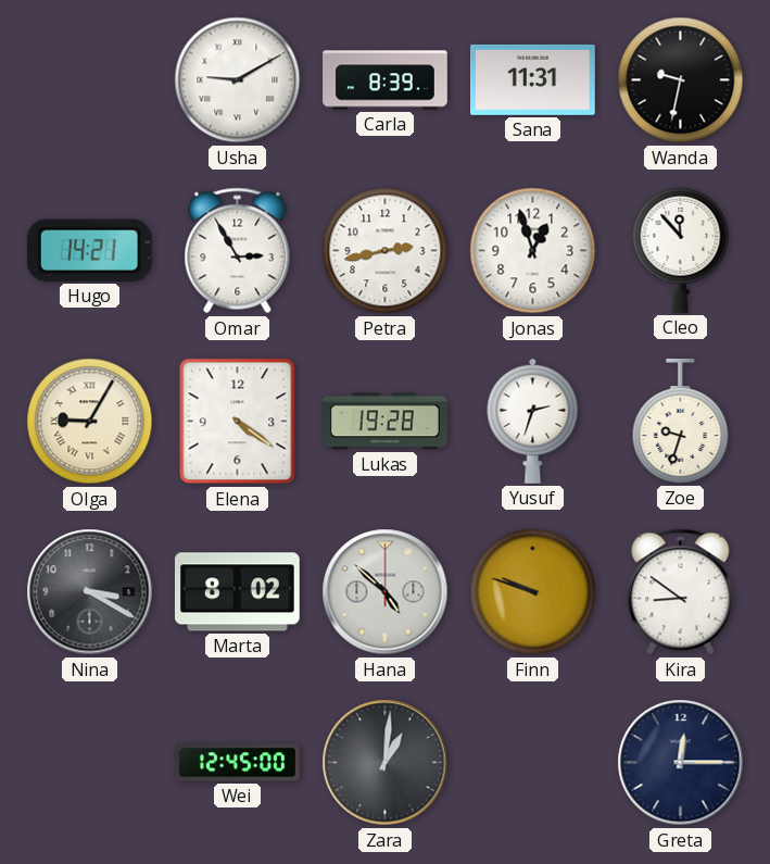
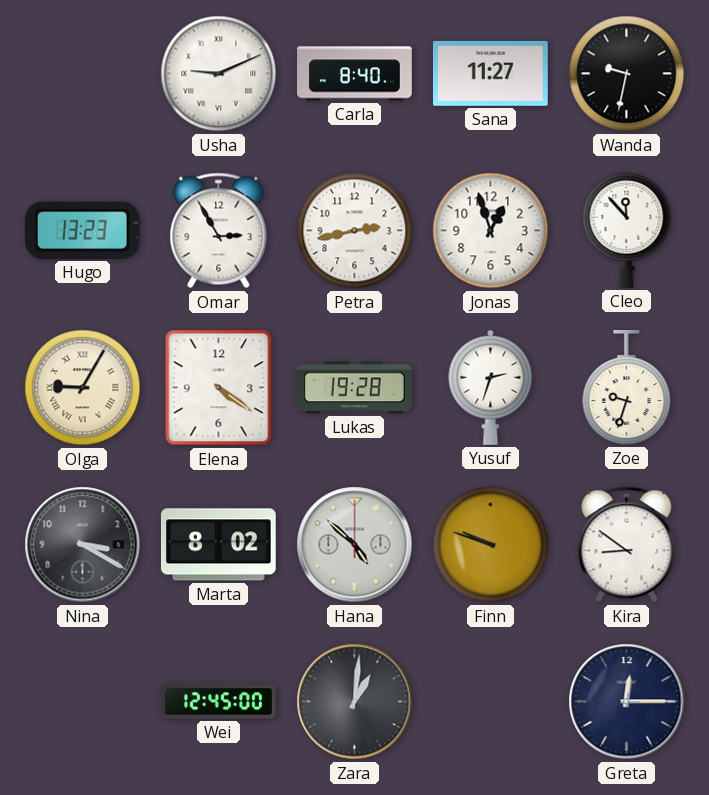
Usha: 9:10 -> 9:11 (219, 74)
Carla: 8:39 -> 8:40 (355, 74)
Sana: 11:31 -> 11:27 (491, 73)
Hugo: 14:21 -> 13:23 (82, 230)
